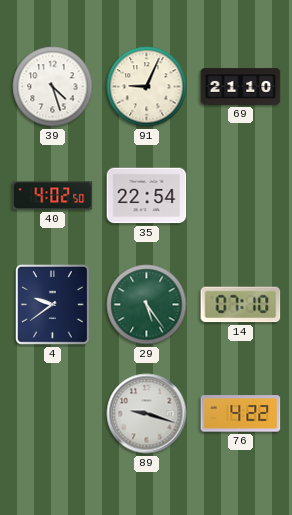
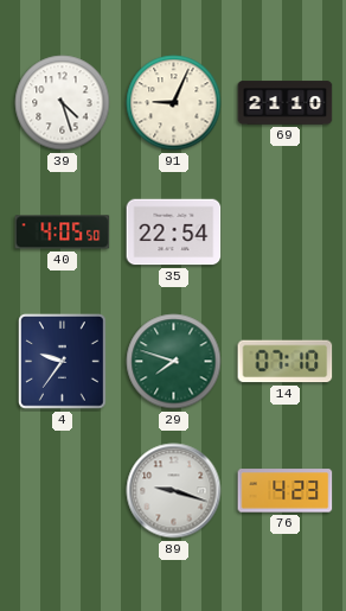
40: 4:02 -> 4:05 (63, 233)
4: 9:39 -> 9:36 (63, 362)
29: 5:24 -> 7:48 (174, 362)
76: 4:22 -> 4:23 (286, 491)
